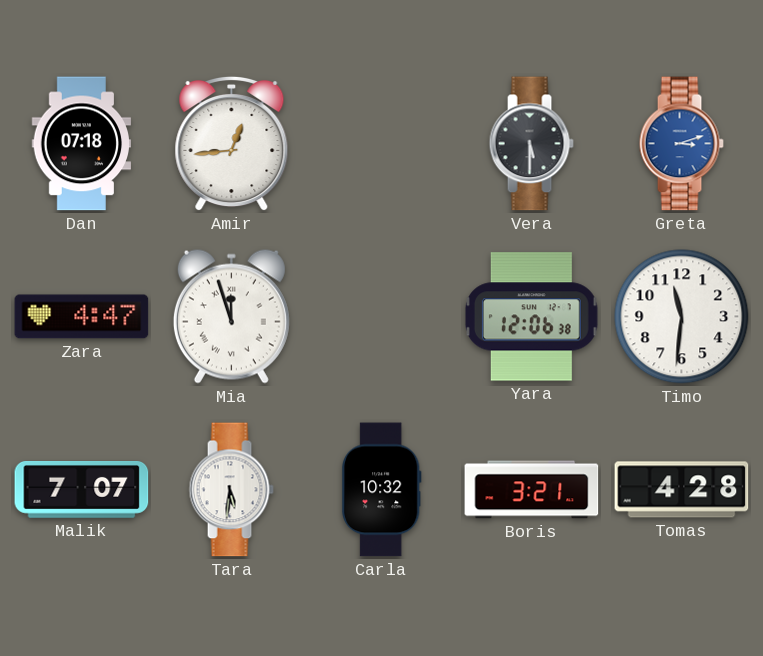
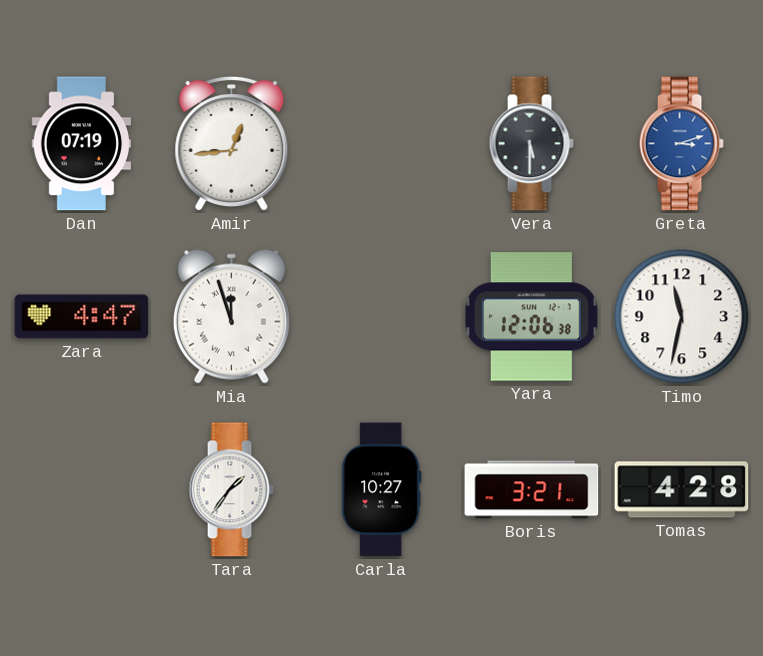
Dan: 07:18 -> 07:19 (81, 144)
Timo: 11:31 -> 11:32 (682, 317)
Malik: 7:07 -> none (82, 490)
Tara: 5:31 -> 1:36 (231, 490)
Carla: 10:32 -> 10:27 (381, 490)
